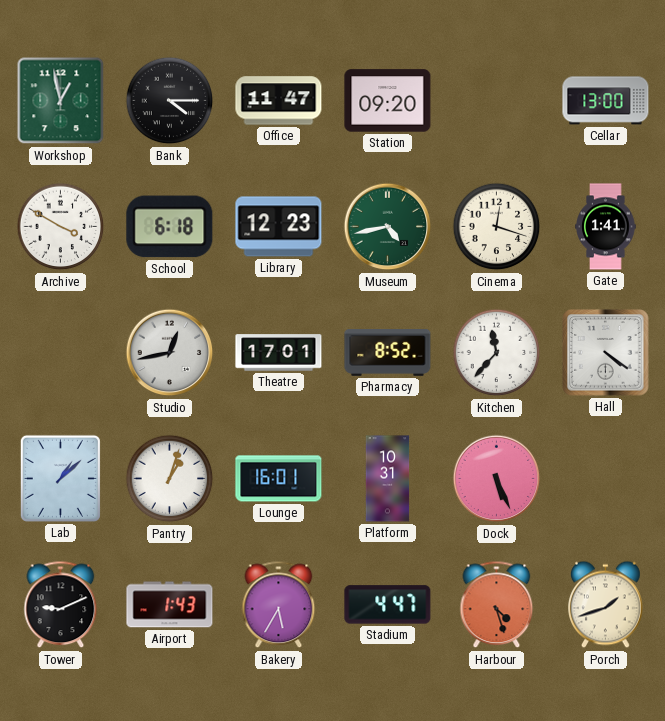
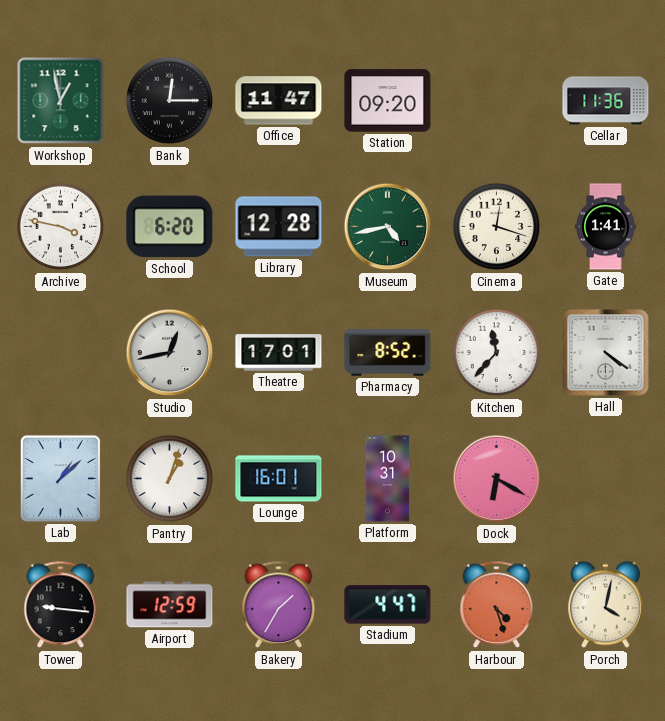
Bank: 4:15 -> 12:15 (170, 101)
Cellar: 13:00 -> 11:36 (606, 101)
Archive: 3:50 -> 3:47 (61, 227)
School: 6:18 -> 6:20 (170, 227)
Library: 12:23 -> 12:28 (279, 227)
Dock: 5:26 -> 6:20 (497, 479)
Tower: 9:11 -> 9:16 (61, 605)
Airport: 1:43 -> 12:59 (170, 605)
Bakery: 5:35 -> 1:35 (279, 605)
Porch: 1:42 -> 4:02 (606, 605)
